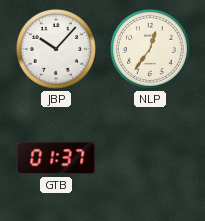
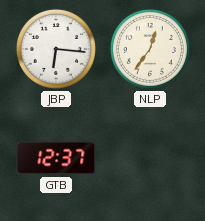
JBP: 10:07 -> 6:16 (56, 49)
GTB: 01:37 -> 12:37 (56, 158)
